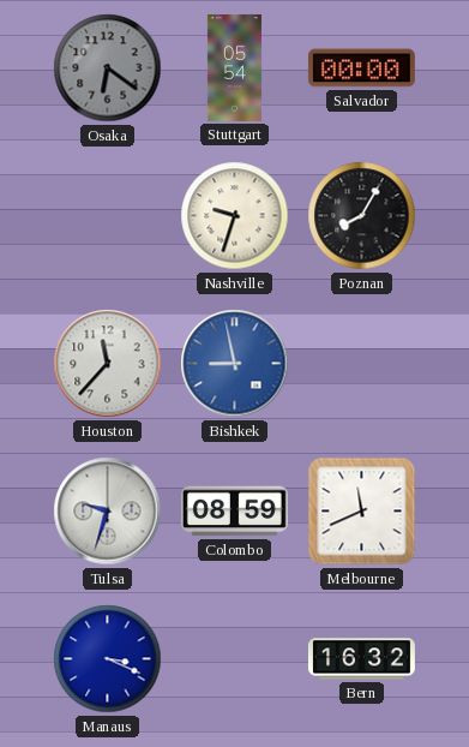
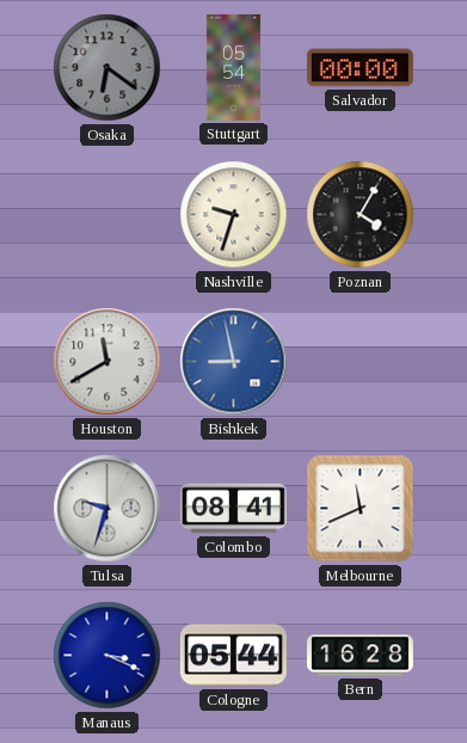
Poznan: 8:05 -> 4:05 (361, 215)
Houston: 11:37 -> 11:40 (107, 362)
Colombo: 08:59 -> 08:41 (233, 509)
Cologne: none -> 05:44 (233, 656)
Bern: 16:32 -> 16:28 (360, 656)
